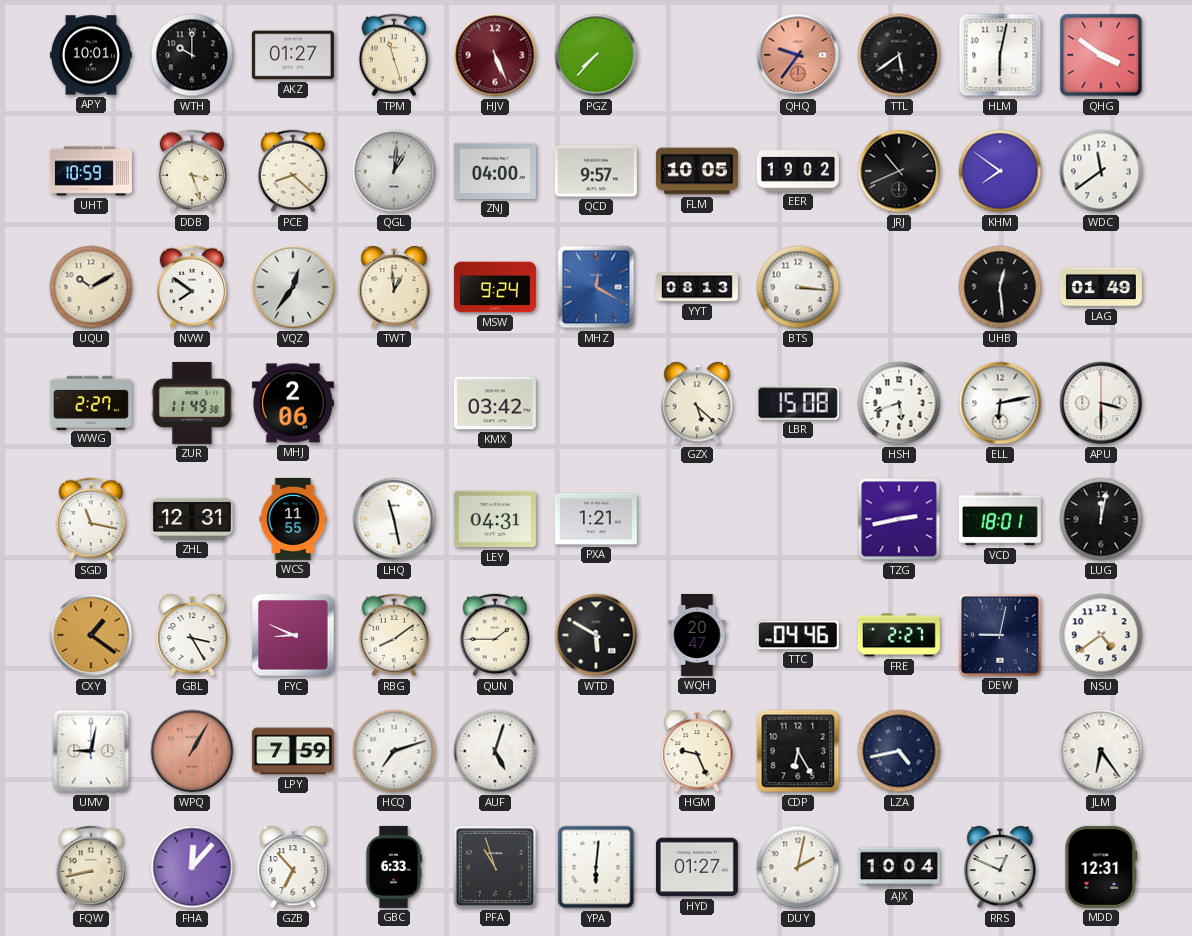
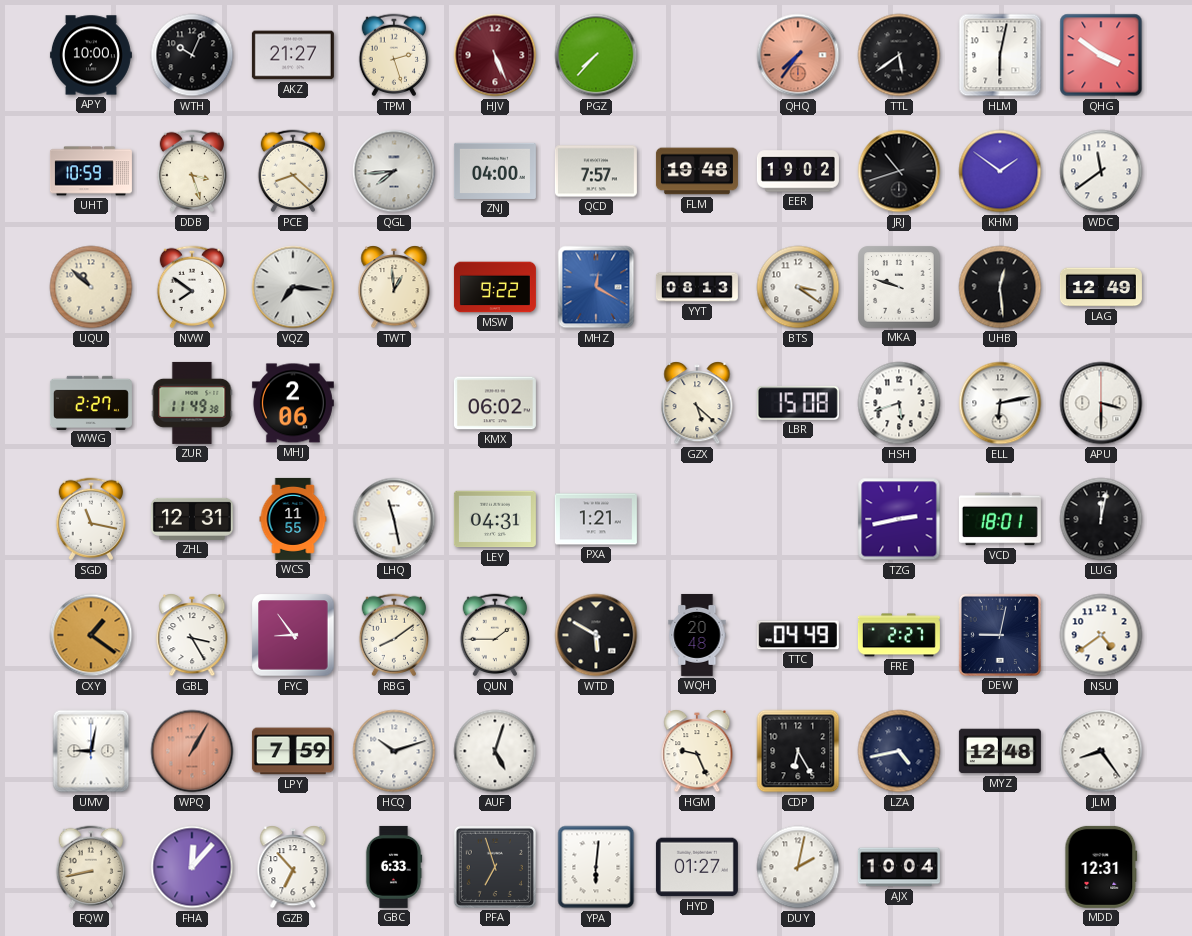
APY: 10:01 -> 10:00 (91, 55)
WTH: 10:00 -> 10:04 (192, 55)
AKZ: 01:27 -> 21:27 (293, 55)
TPM: 11:27 -> 2:27 (394, 55)
QHQ: 9:36 -> 7:36 (798, 55)
QGL: 1:01 -> 7:44 (394, 171)
QCD: 9:57 -> 7:57 (596, 171)
FLM: 10:05 -> 19:48 (697, 171)
JRJ: 10:41 -> 10:42 (899, 171)
KHM: 7:51 -> 1:51 (1000, 171)
UQU: 10:10 -> 10:52 (91, 287)
VQZ: 12:36 -> 7:16 (293, 287)
MSW: 9:24 -> 9:22 (495, 287)
BTS: 3:16 -> 3:21 (798, 287)
MKA: none -> 9:48 (899, 287)
LAG: 01:49 -> 12:49 (1101, 287)
KMX: 03:42 -> 06:02 (495, 403)
FYC: 8:49 -> 8:54 (293, 635)
WQH: 20:47 -> 20:48 (697, 635)
TTC: 04:46 -> 04:49 (798, 635)
HCQ: 7:12 -> 10:12 (394, 751)
MYZ: none -> 12:48 (1000, 751)
JLM: 6:24 -> 8:24 (1101, 751)
PFA: 10:57 -> 6:57 (495, 867)
RRS: 12:49 -> none (1000, 867)
